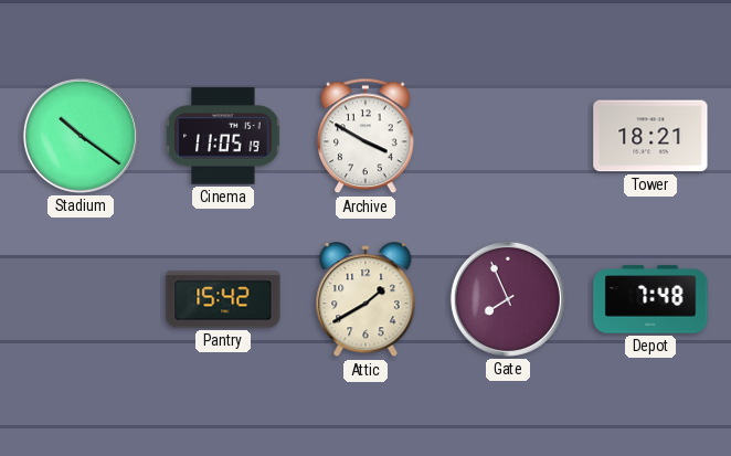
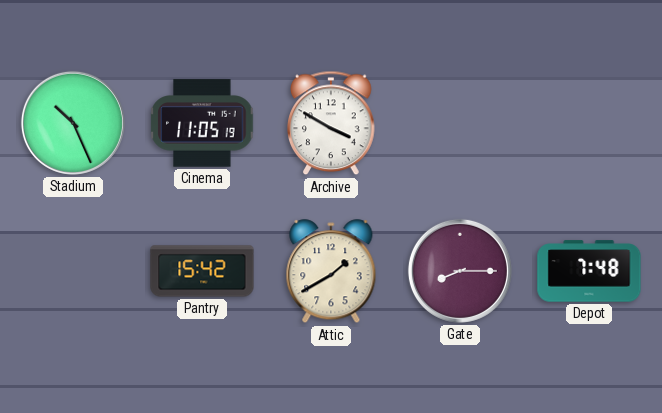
Stadium: 10:21 -> 10:26 (73, 123)
Tower: 18:21 -> none (650, 136)
Gate: 7:56 -> 8:15 (460, 271)
